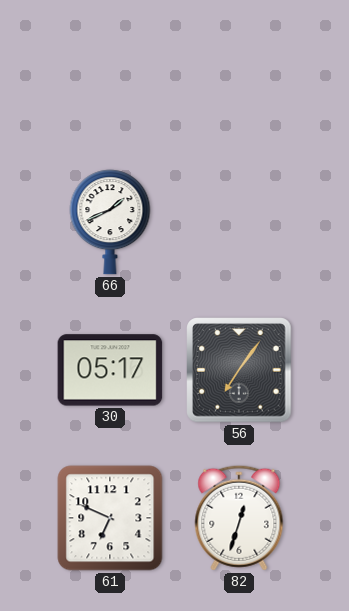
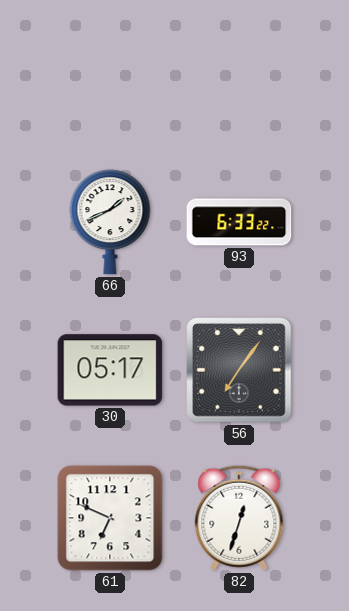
93: none -> 6:33 (239, 222)
